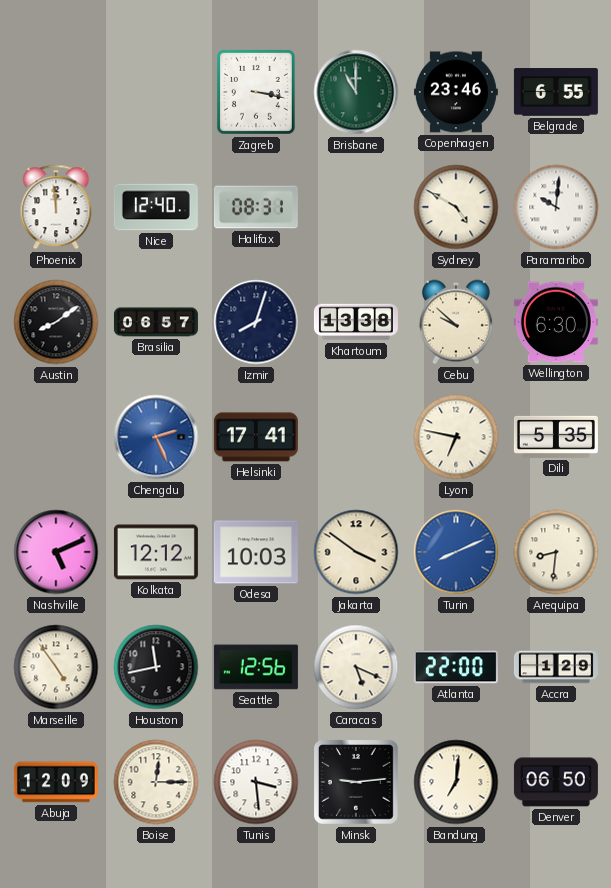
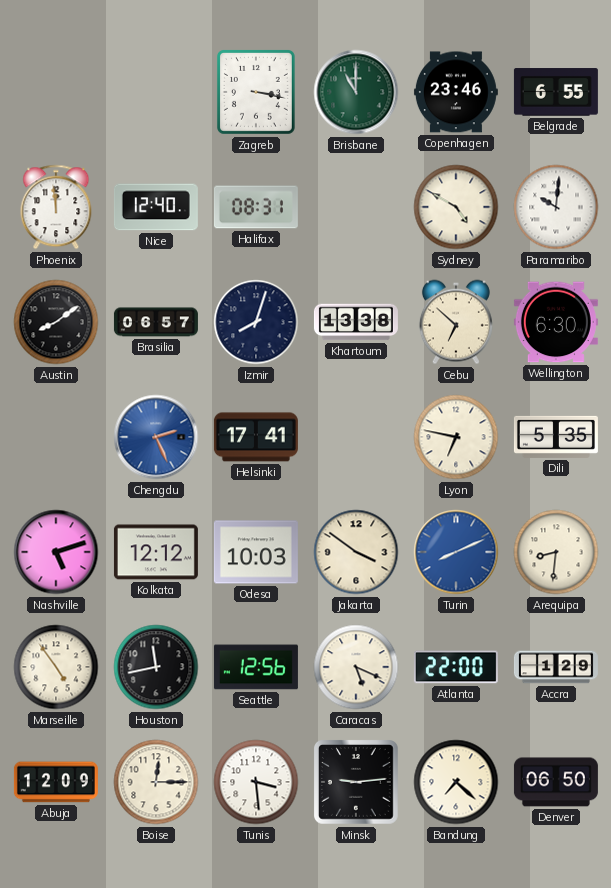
Cebu: 9:52 -> 6:52 (456, 322)
Nashville: 5:11 -> 5:12 (56, 552)
Bandung: 7:01 -> 7:22 (456, 782)
